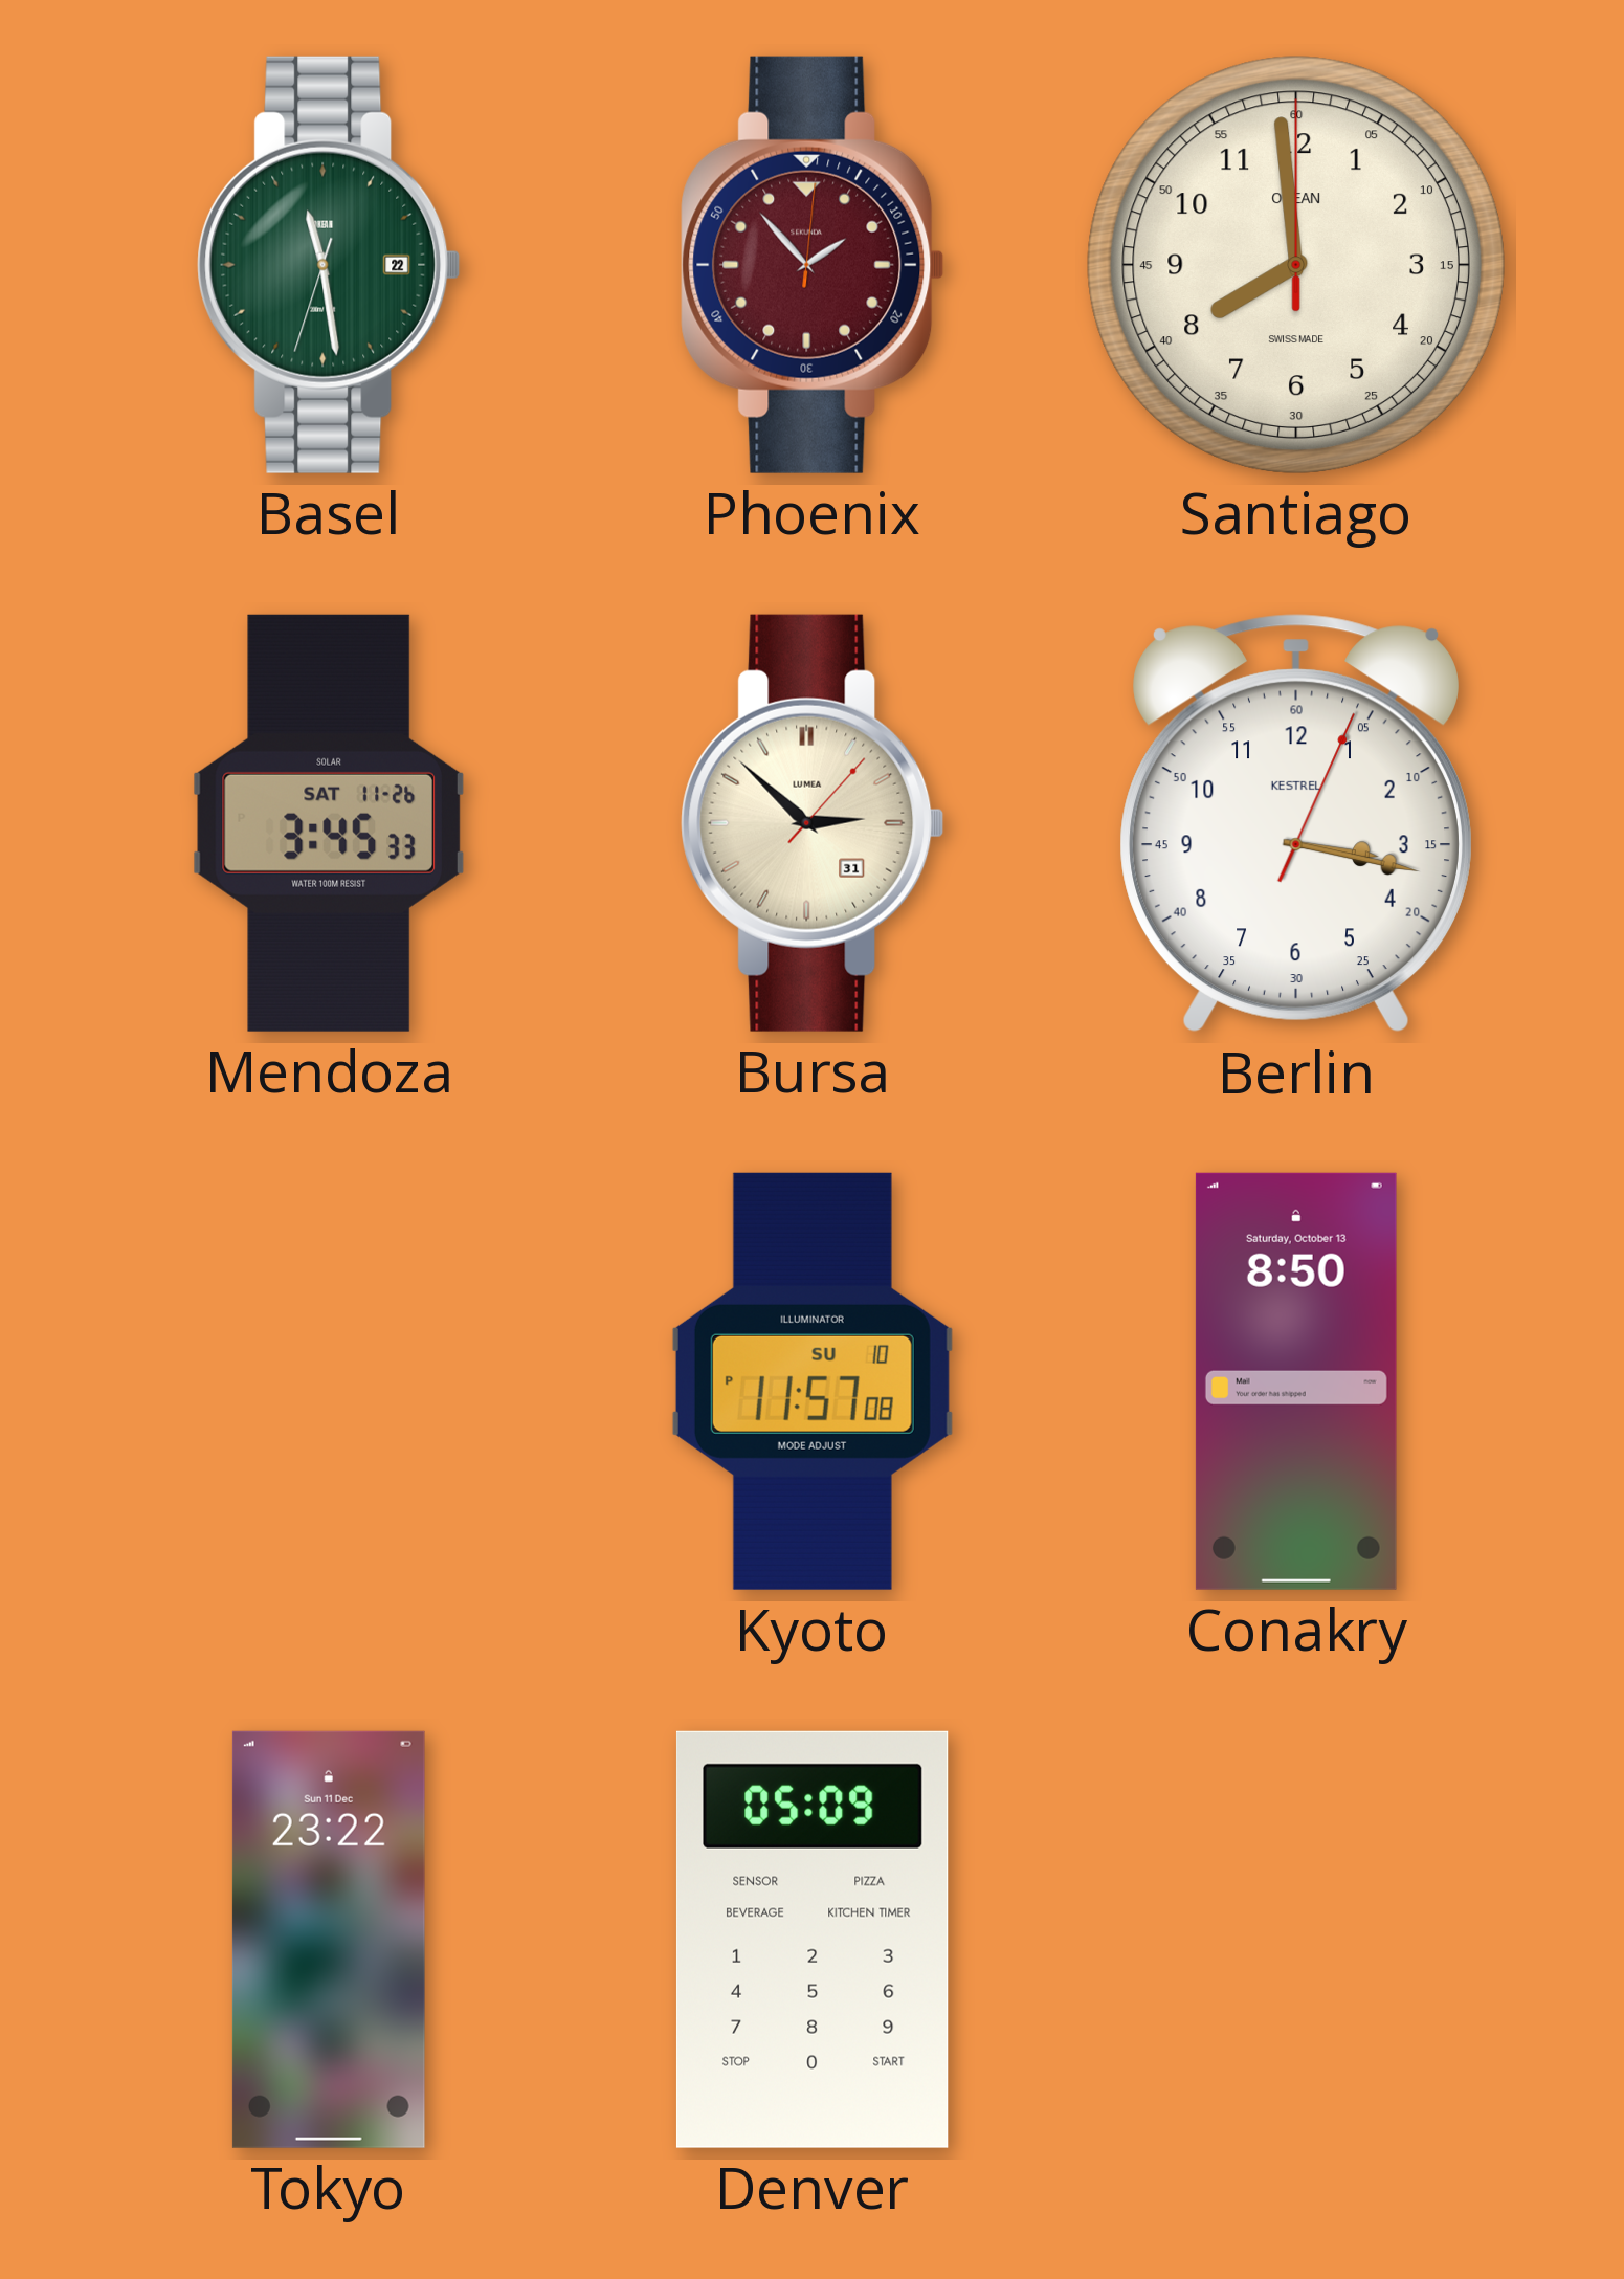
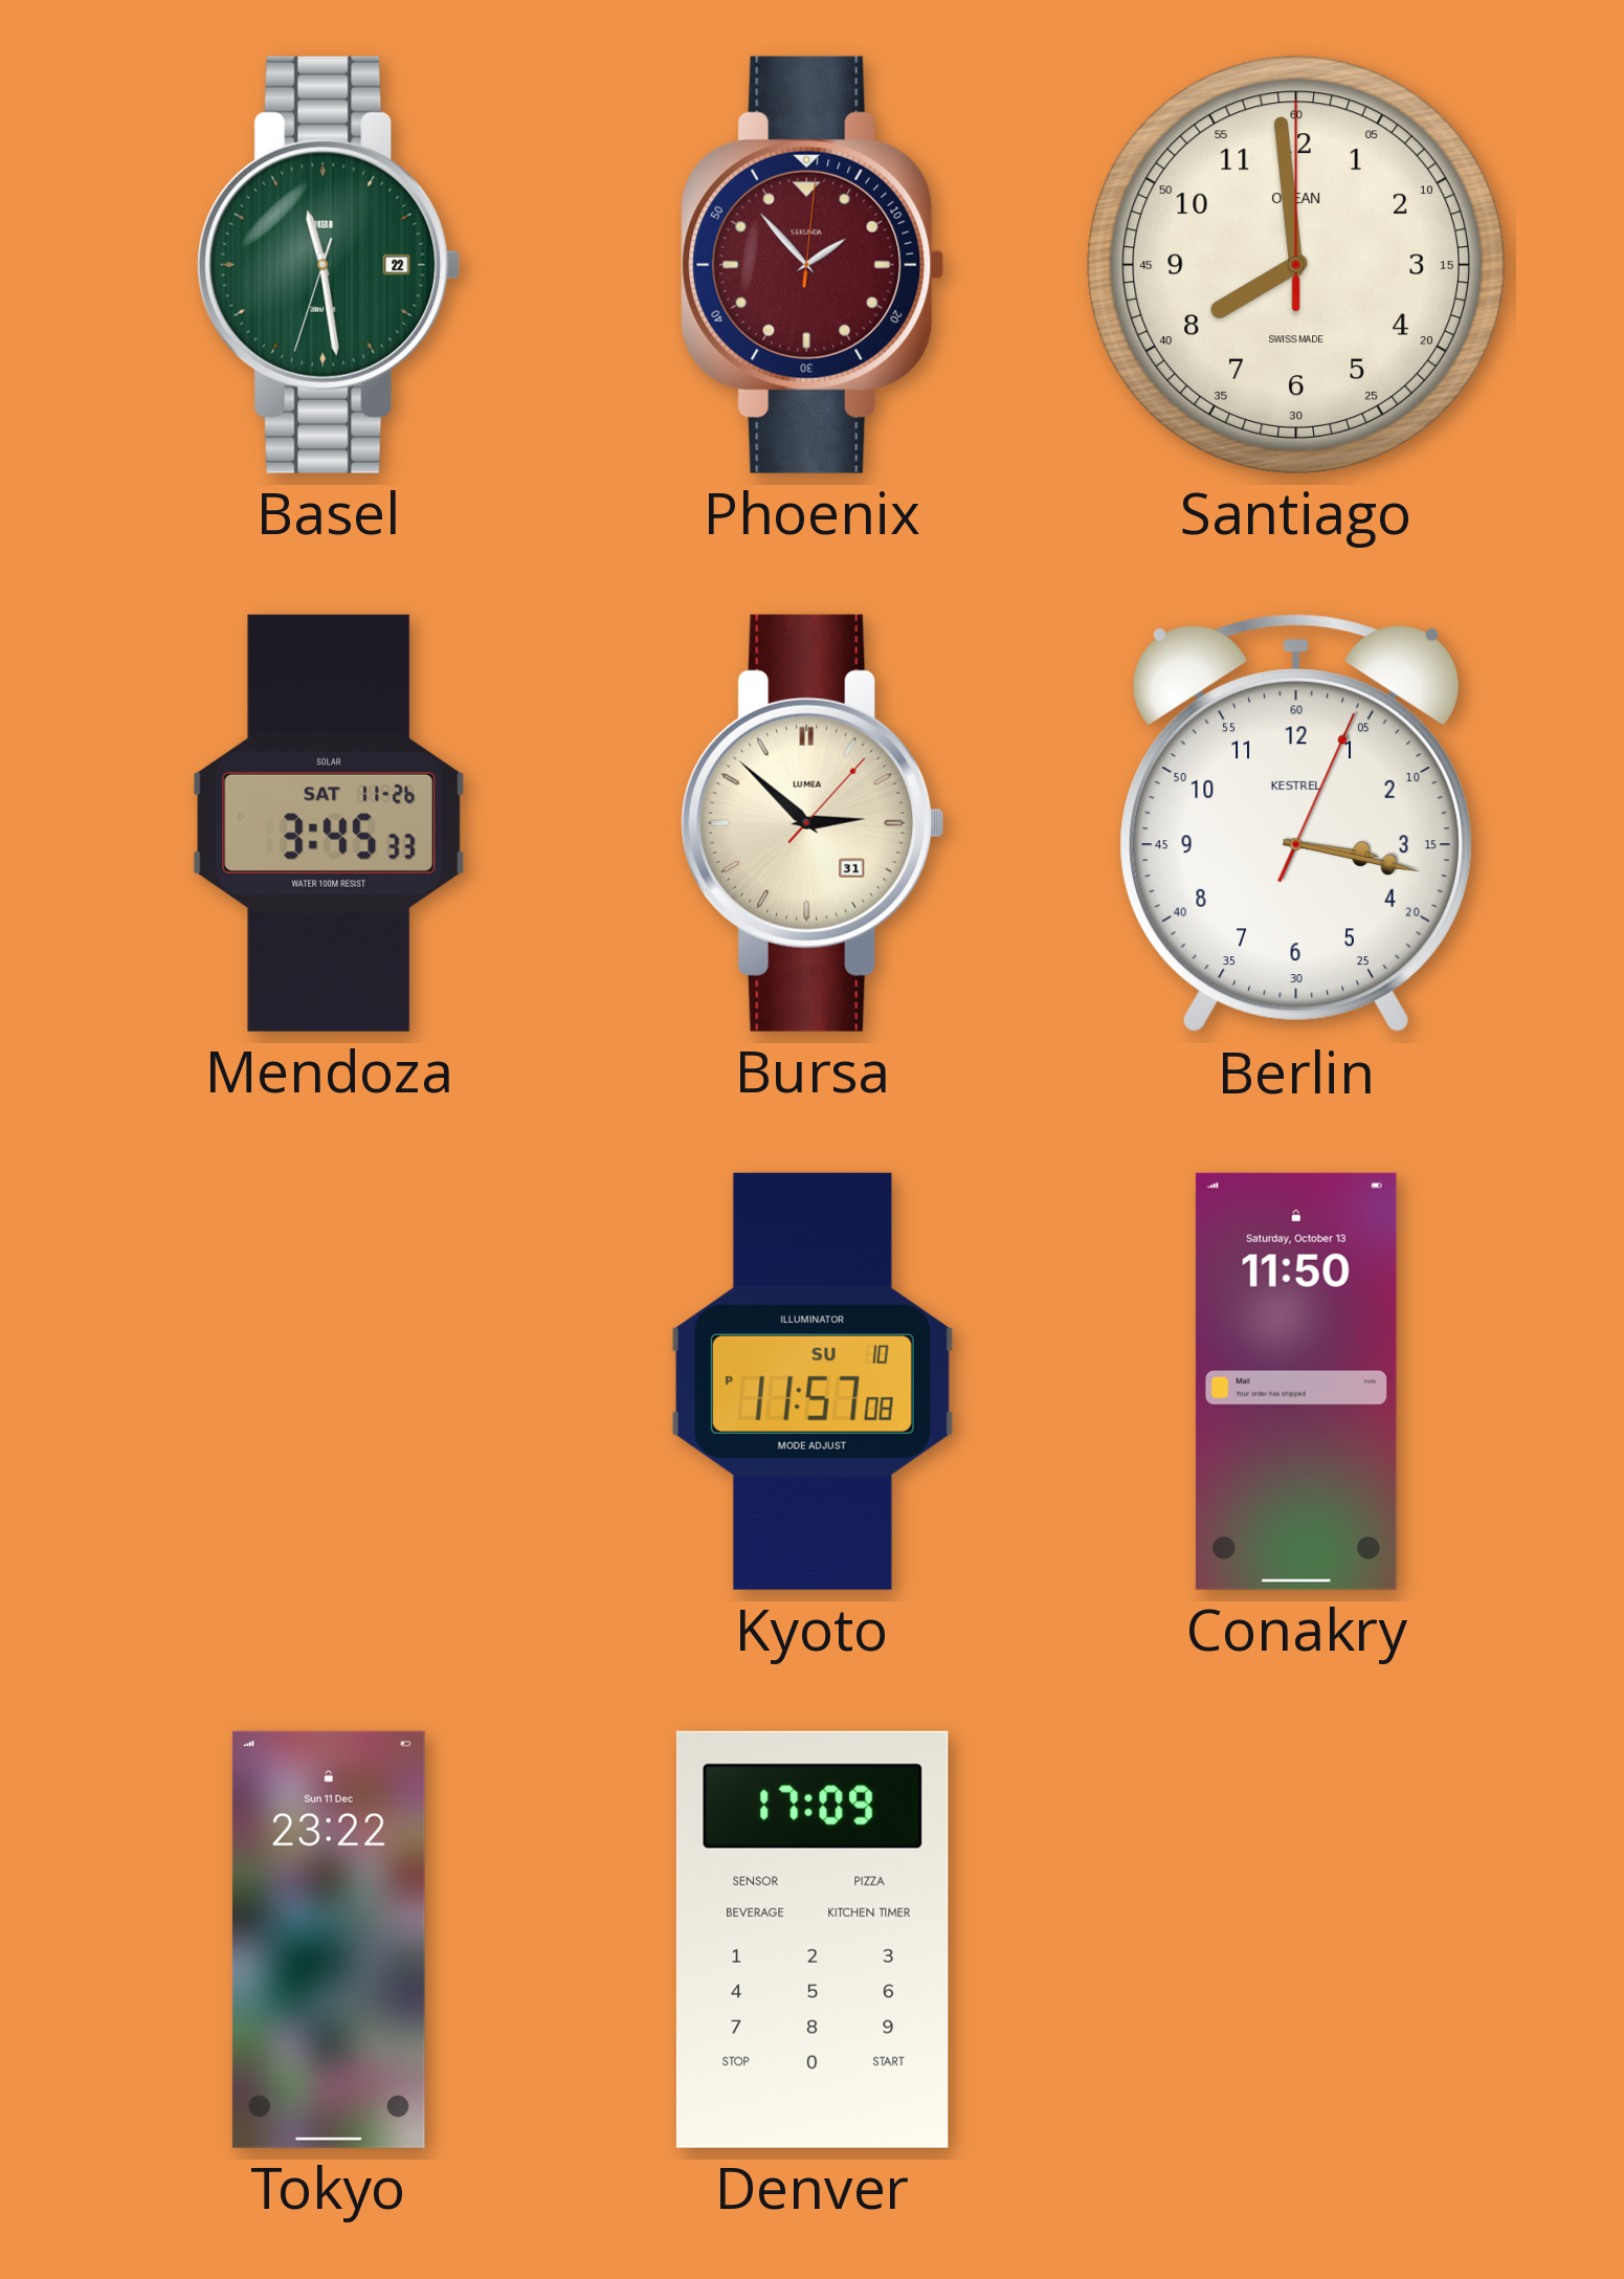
Conakry: 8:50 -> 11:50 (1296, 1381)
Denver: 05:09 -> 17:09 (813, 1940)
